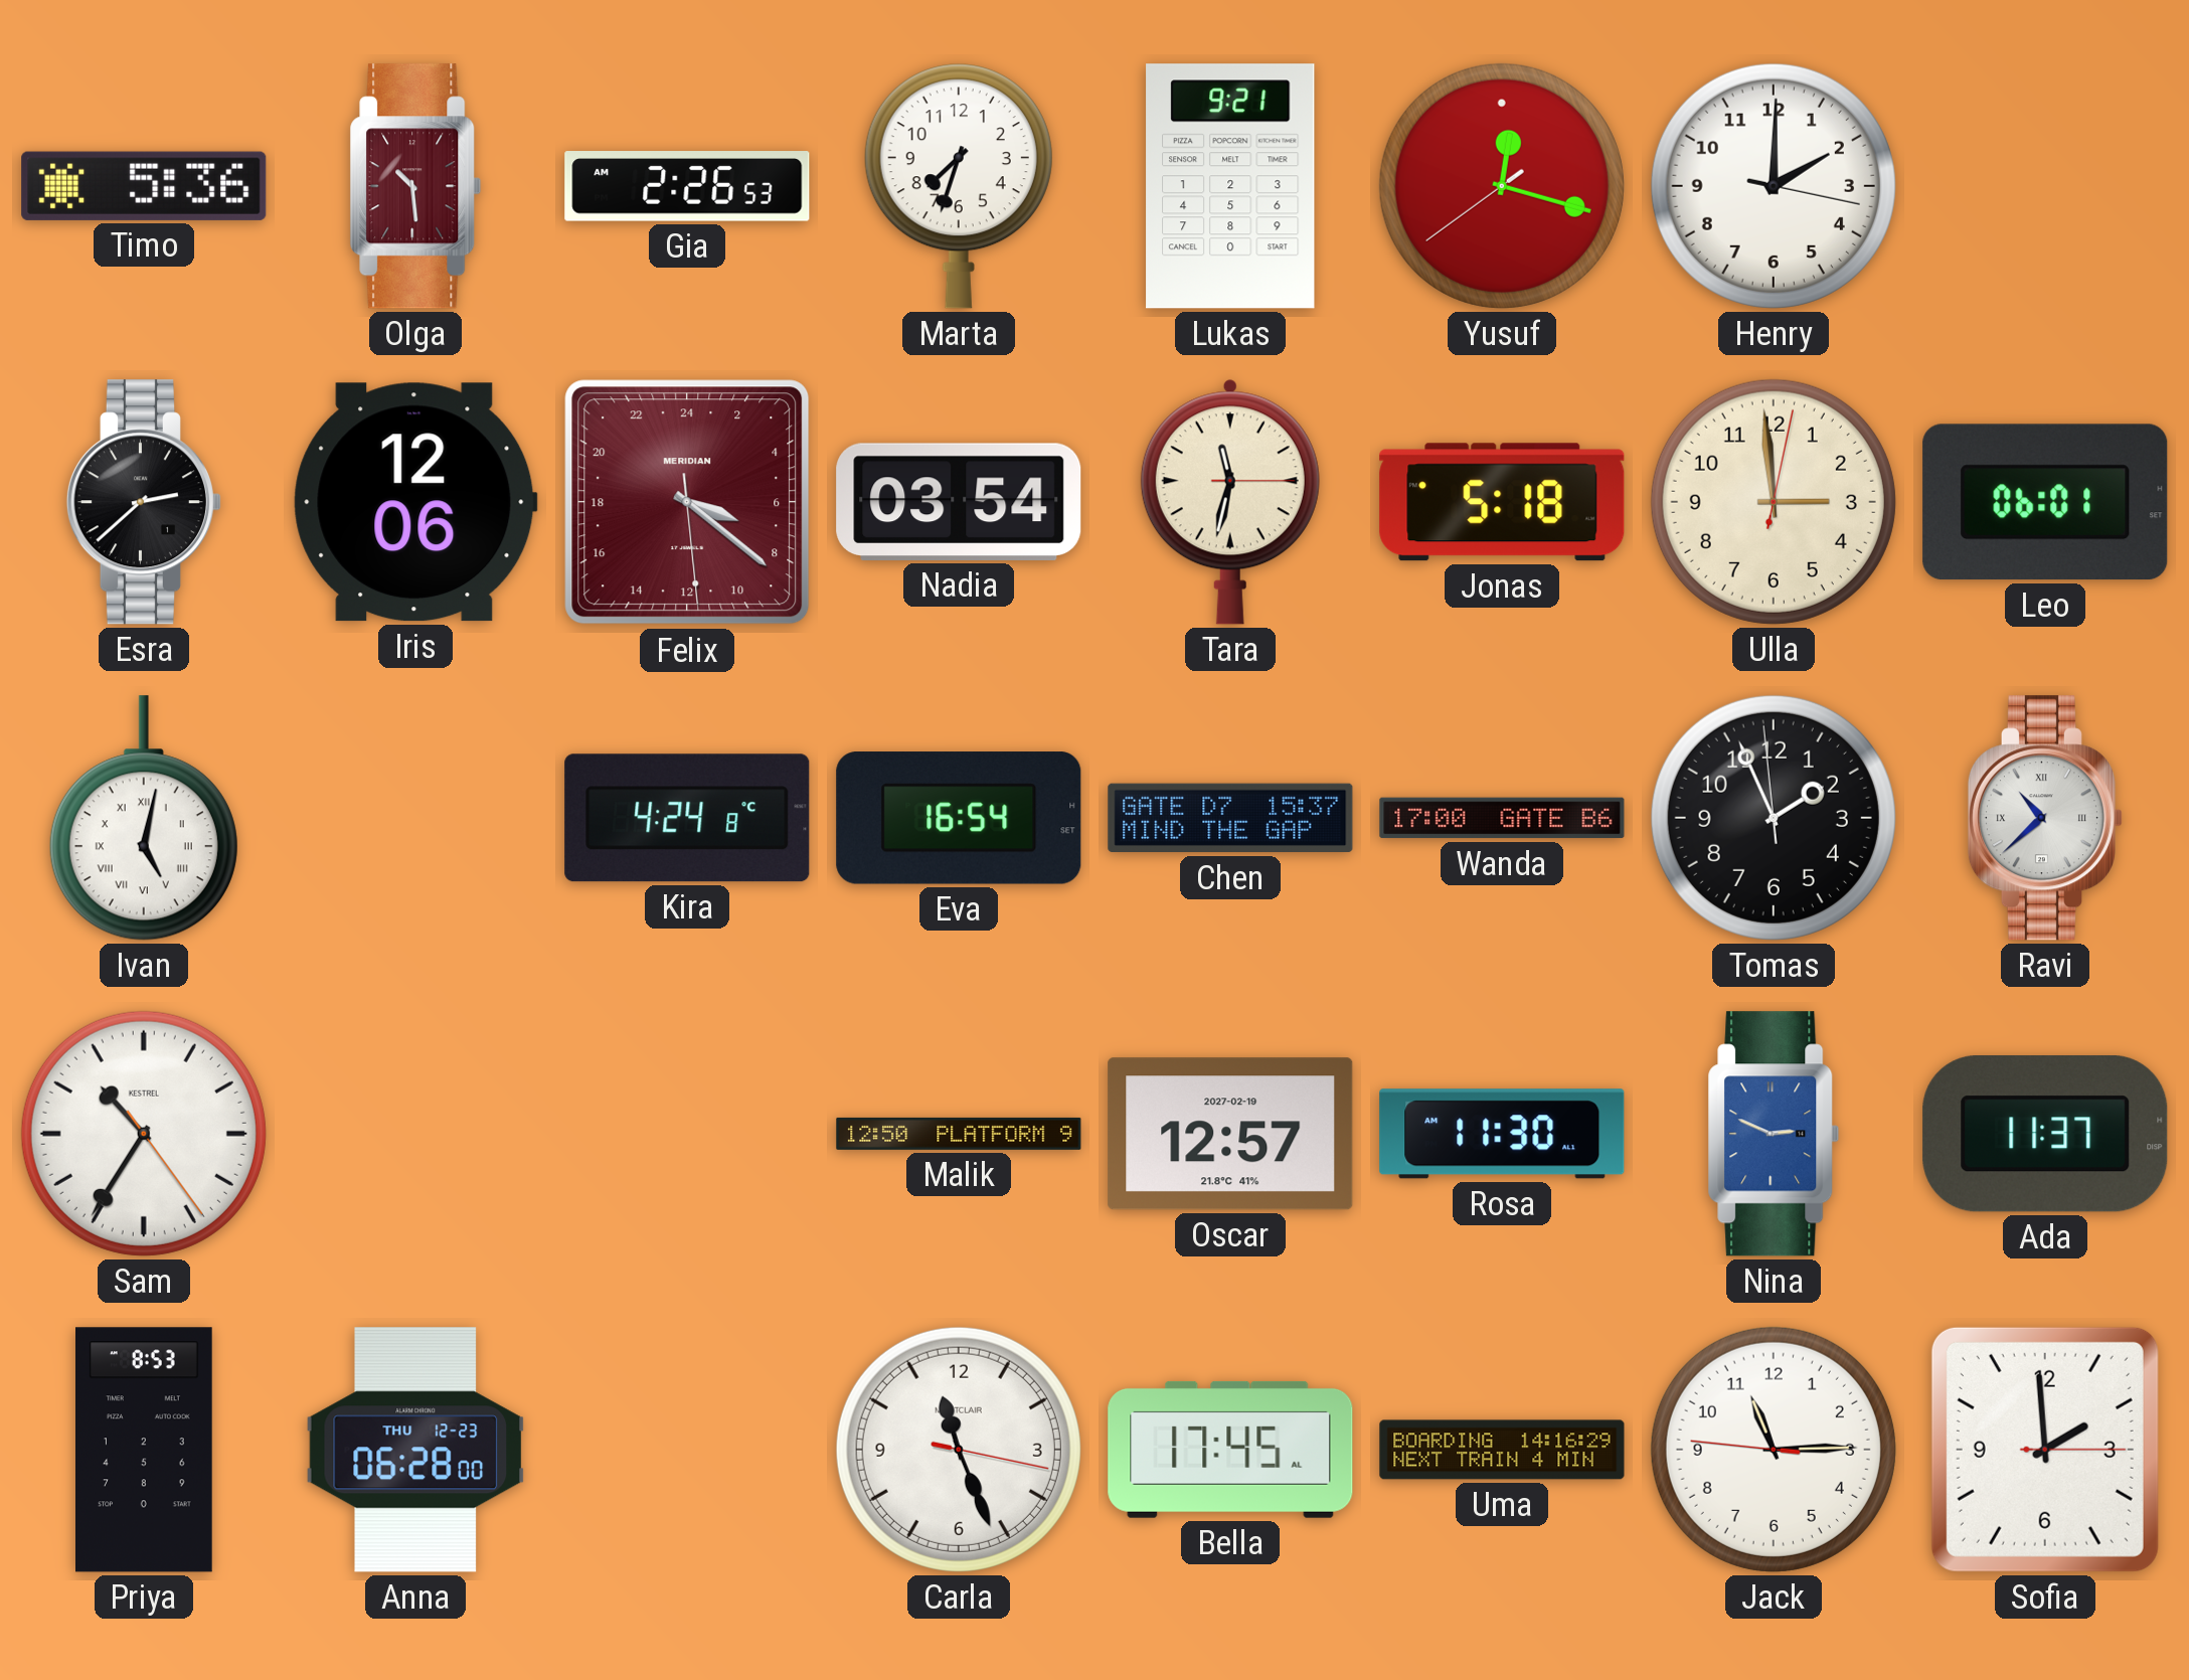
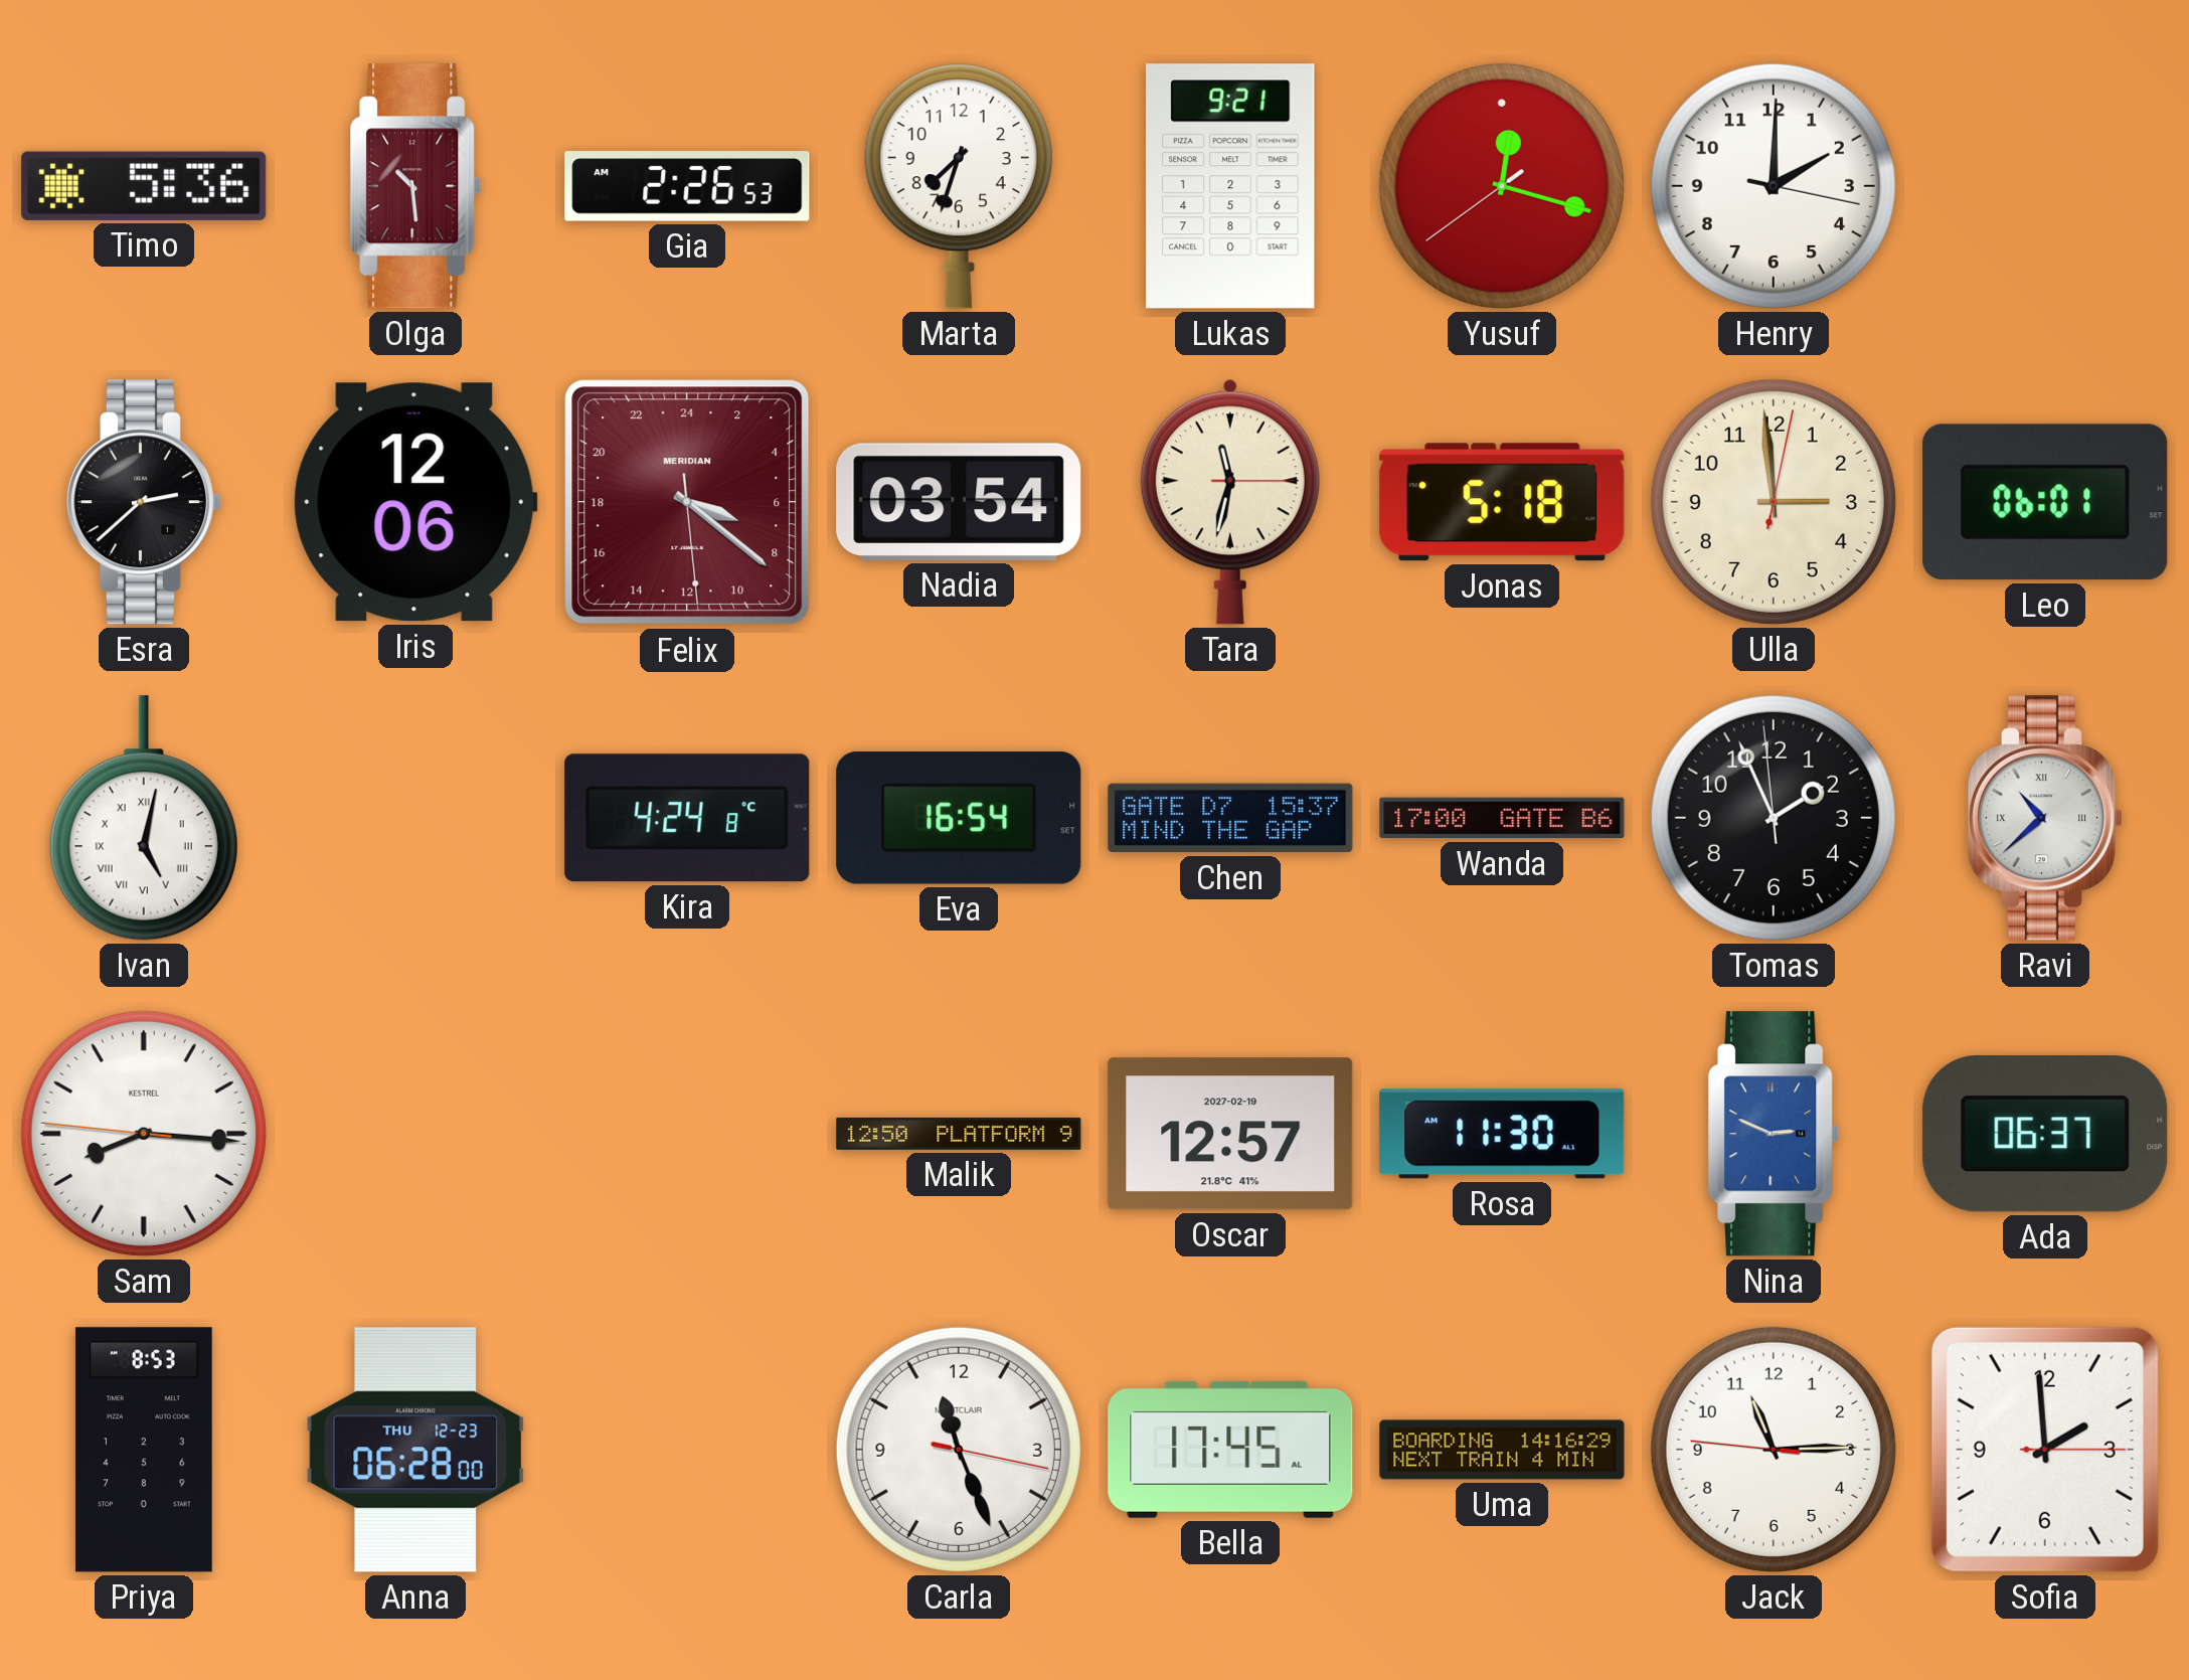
Sam: 10:35 -> 8:15 (144, 1134)
Ada: 11:37 -> 06:37 (2045, 1134)
